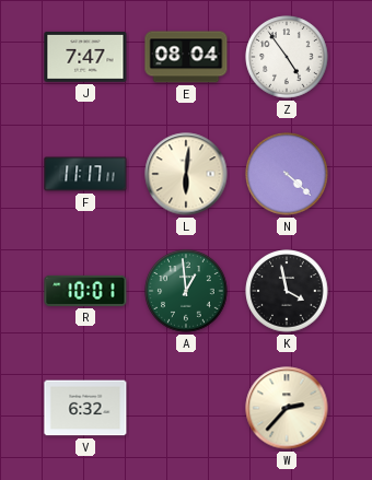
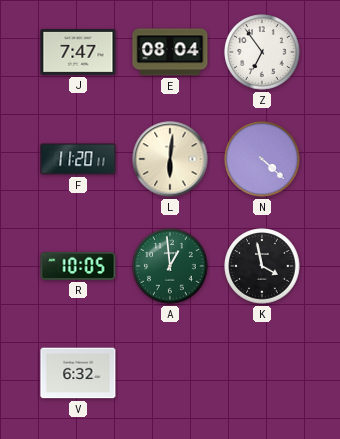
Z: 4:54 -> 6:54 (262, 52)
F: 11:17 -> 11:20 (78, 159)
R: 10:01 -> 10:05 (78, 266)
W: 2:37 -> none (287, 408)
